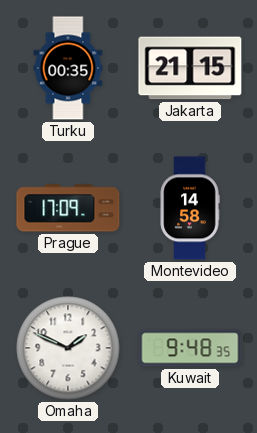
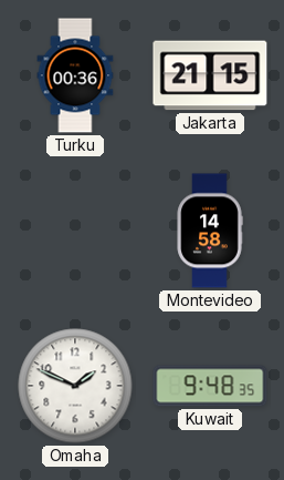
Turku: 00:35 -> 00:36 (75, 75)
Prague: 17:09 -> none (68, 208)
